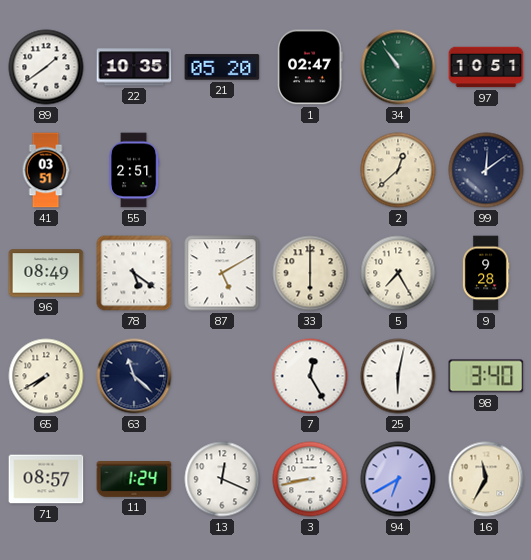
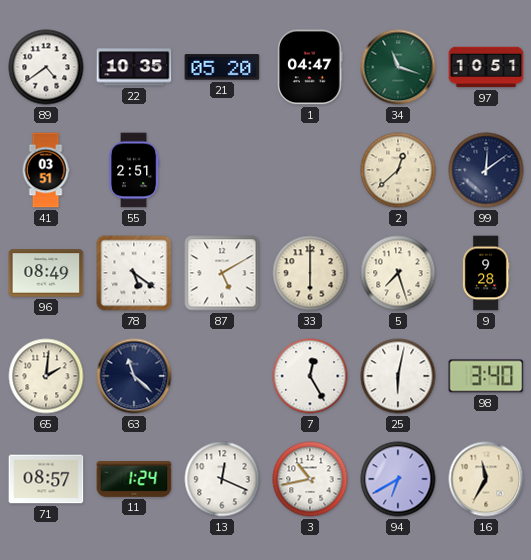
89: 1:39 -> 4:39 (46, 67)
1: 02:47 -> 04:47 (310, 67)
34: 10:54 -> 11:18 (398, 67)
5: 7:25 -> 7:27 (398, 273)
65: 7:40 -> 2:01 (46, 376)
3: 8:43 -> 10:43 (310, 479)
